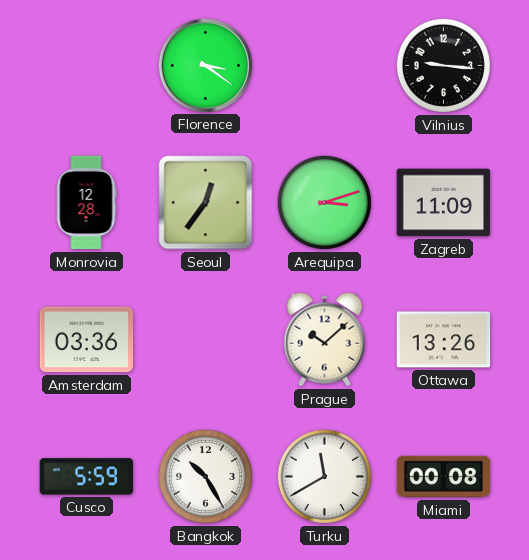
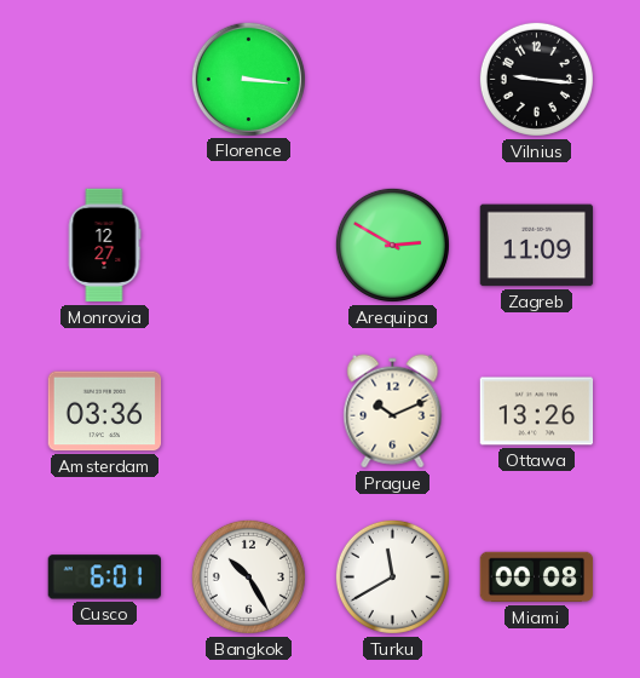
Florence: 3:21 -> 3:16 (248, 79)
Monrovia: 12:28 -> 12:27 (104, 246)
Seoul: 12:36 -> none (206, 203)
Arequipa: 3:12 -> 2:50 (392, 245)
Prague: 10:08 -> 10:11 (393, 412)
Cusco: 5:59 -> 6:01 (104, 578)
